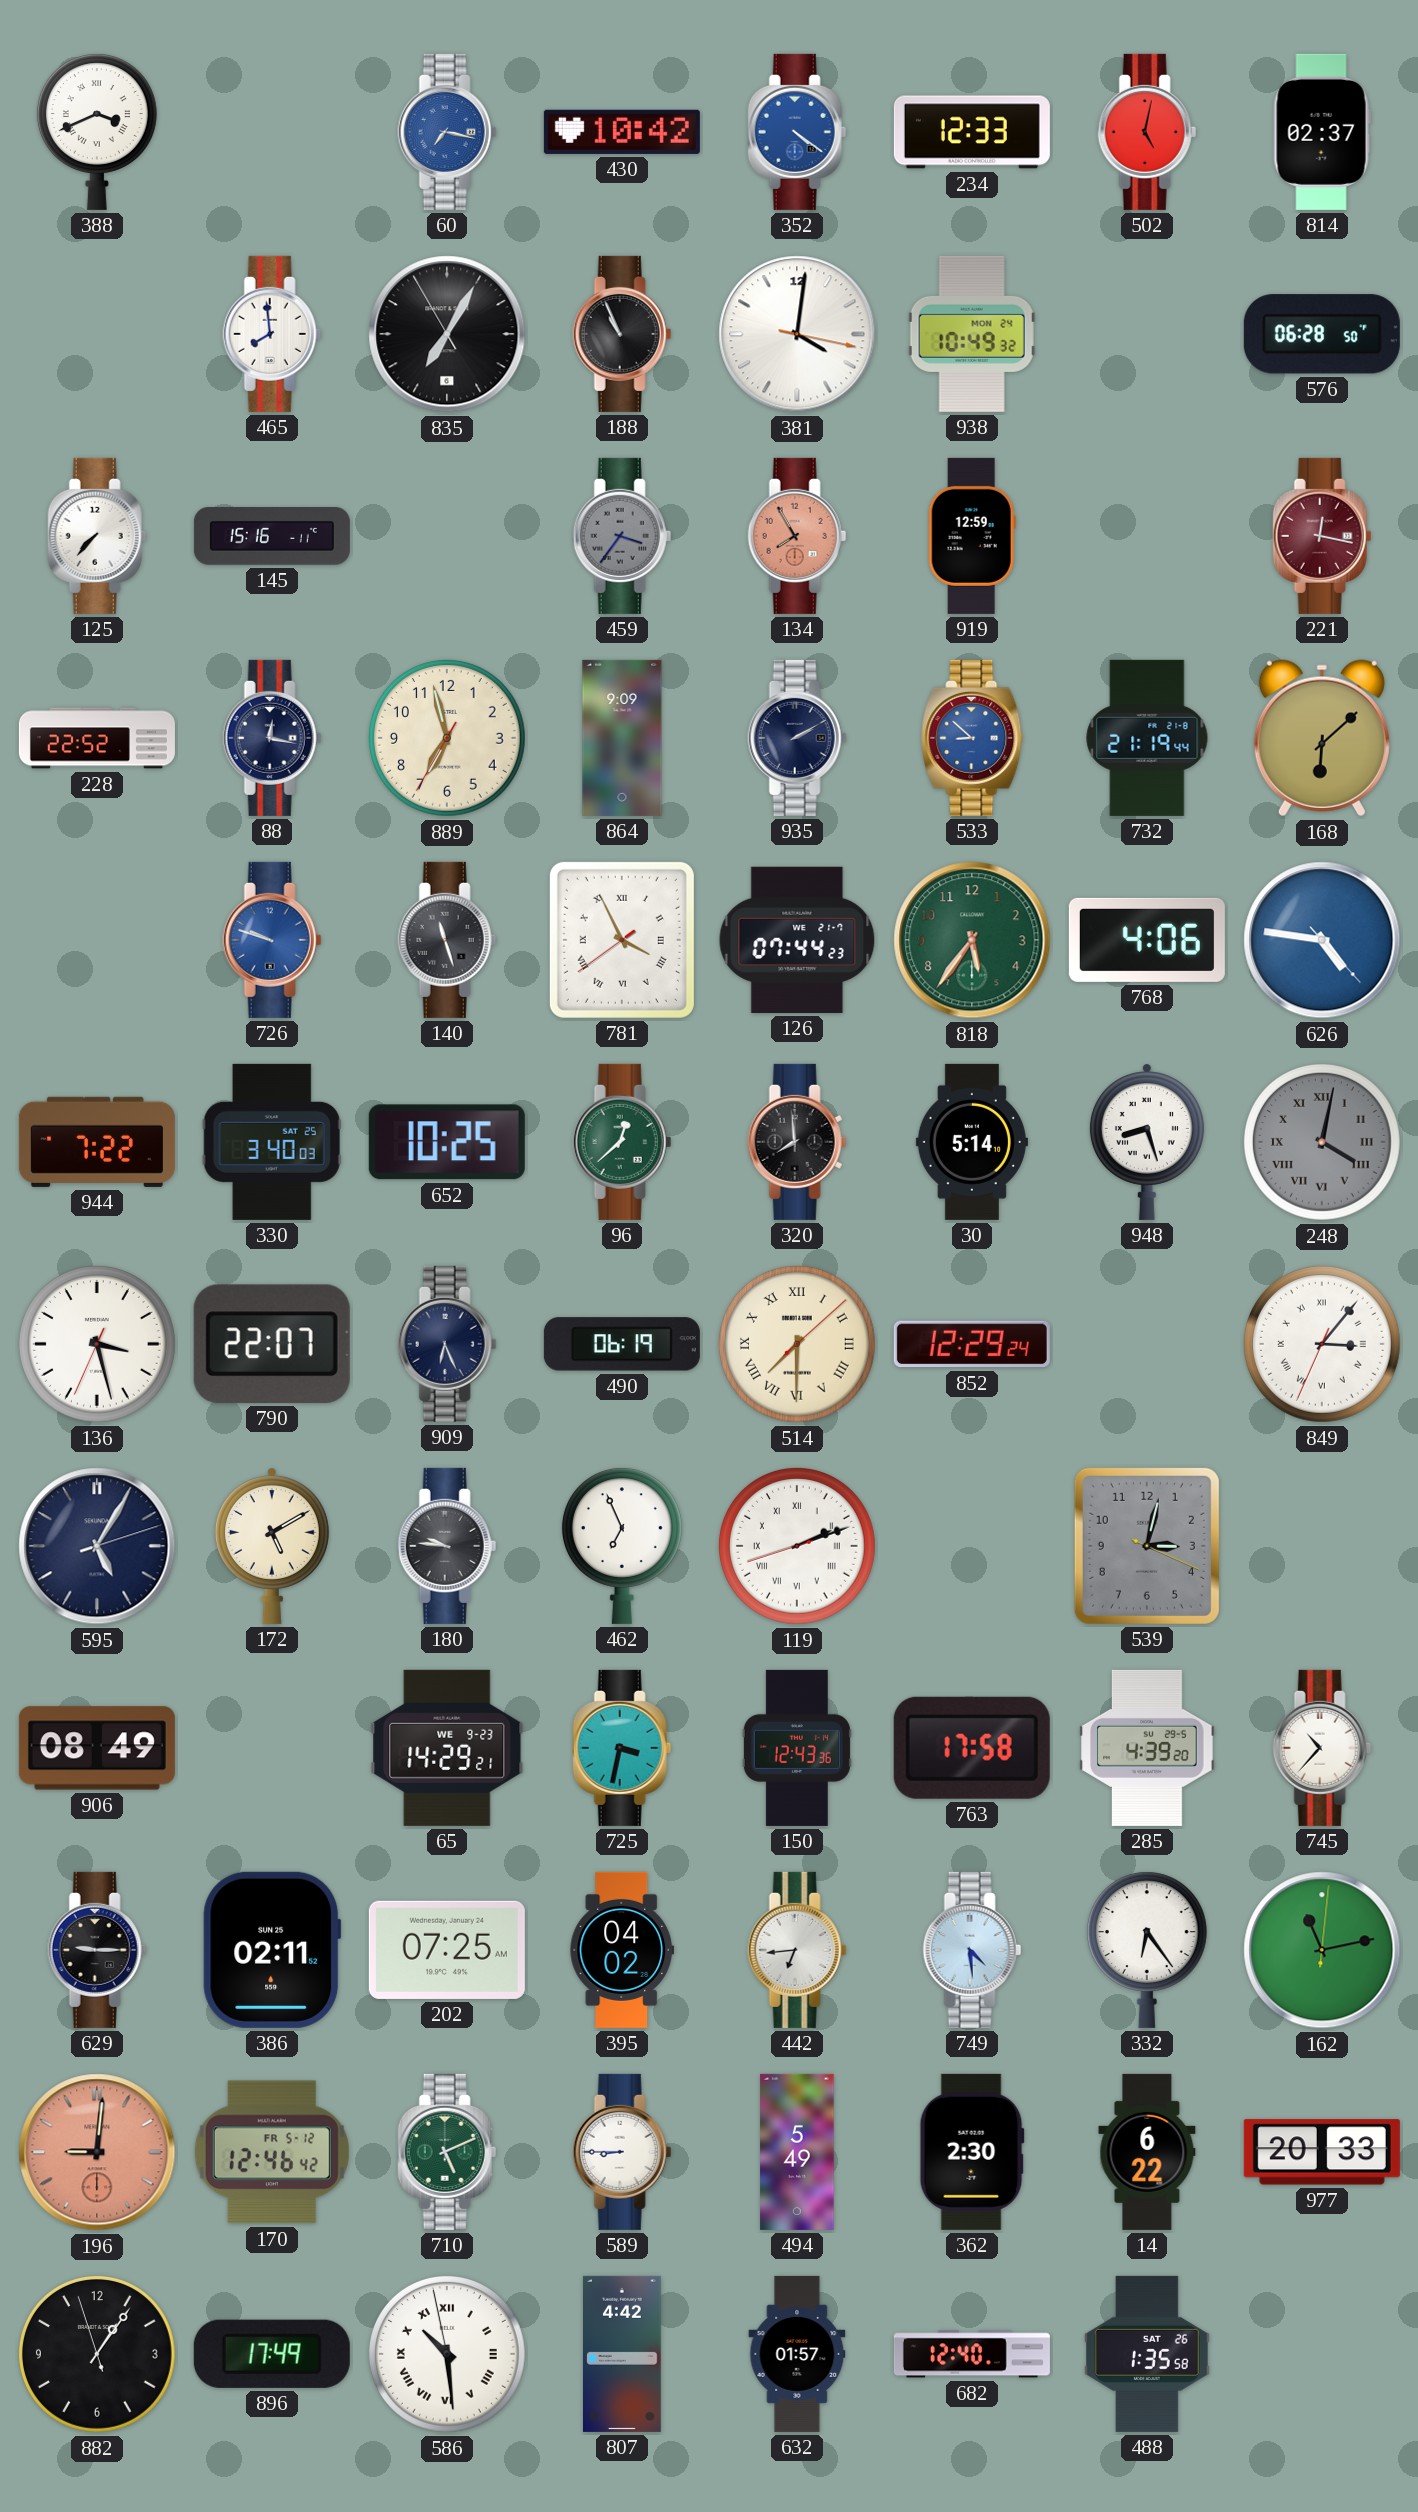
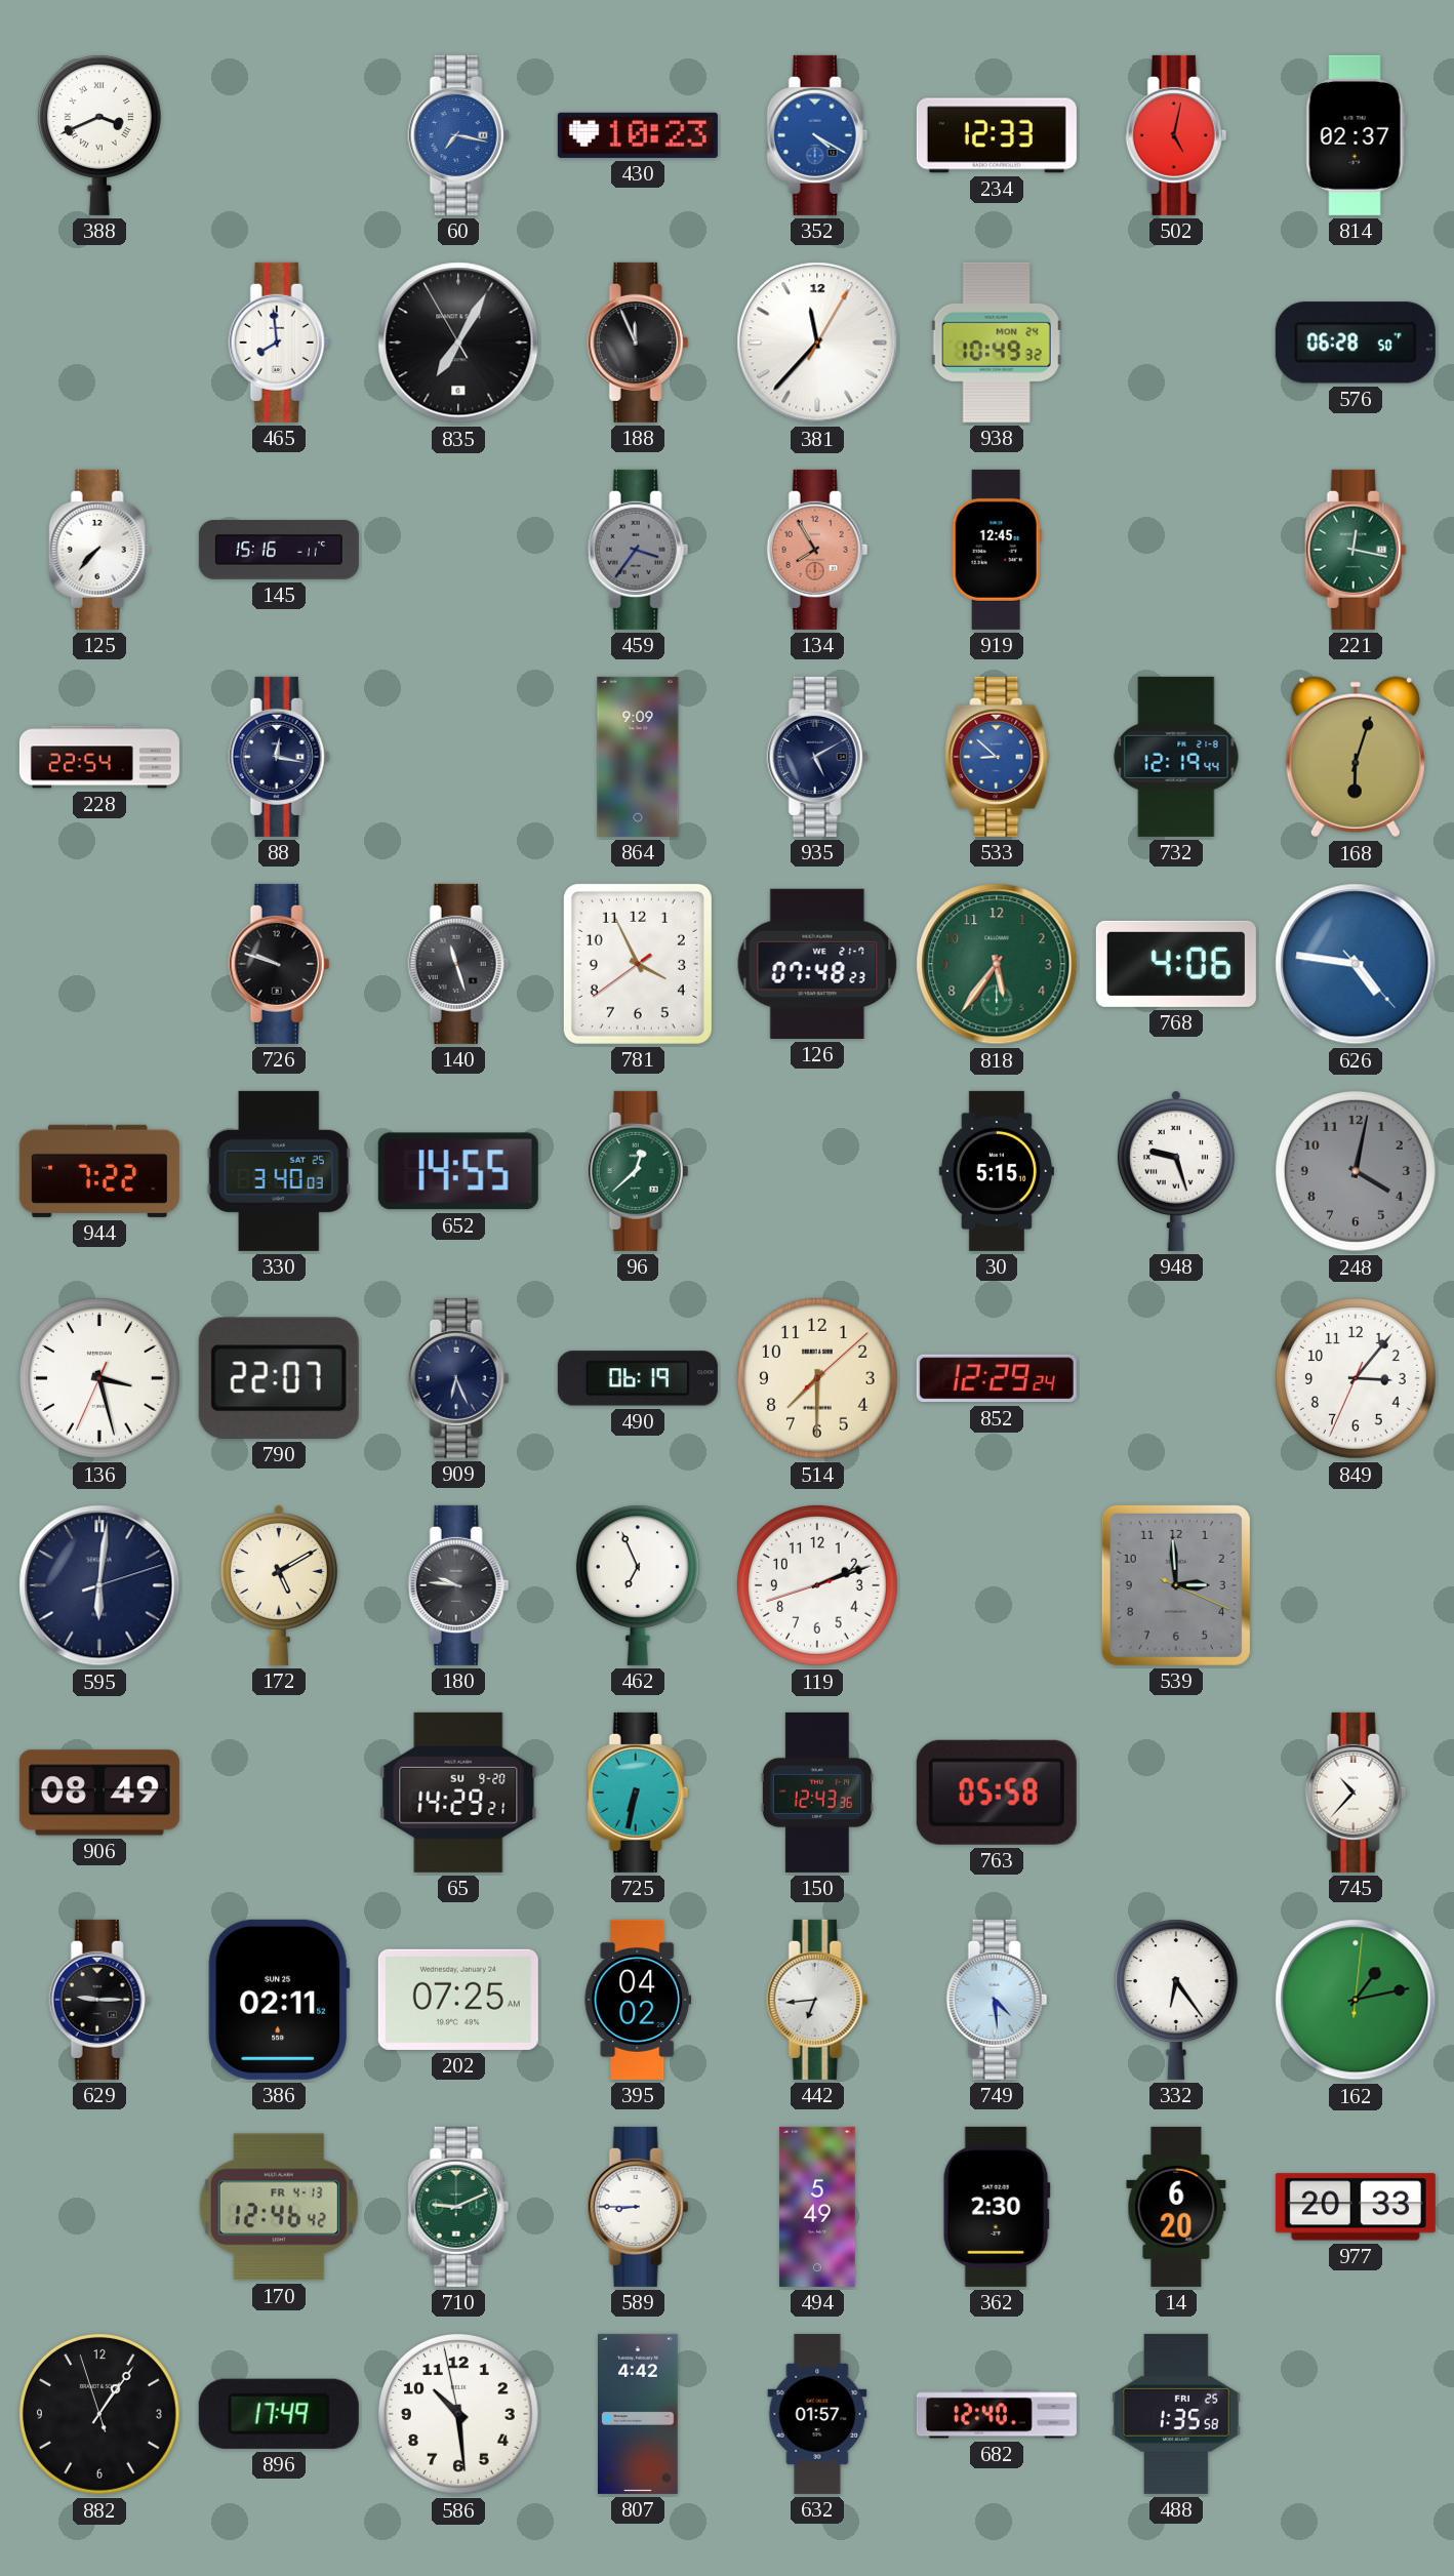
430: 10:42 -> 10:23 (638, 135)
352: 4:21 -> 4:20 (817, 135)
188: 10:56 -> 11:56 (638, 343)
381: 4:01 -> 11:37 (817, 343)
919: 12:59 -> 12:45 (997, 550)
221 dial: burgundy -> green (1356, 550)
228: 22:52 -> 22:54 (99, 757)
889: 6:57 -> none (447, 738)
935: 2:10 -> 5:10 (817, 757)
732: 21:19 -> 12:19 (1176, 757)
168: 6:08 -> 6:03 (1356, 757)
726 dial: blue -> black (279, 964)
781 numerals: Roman -> Arabic (638, 964)
126: 07:44 -> 07:48 (817, 964)
652: 10:25 -> 14:55 (458, 1171)
320: 7:59 -> none (797, 1142)
30: 5:14 -> 5:15 (997, 1171)
948: 8:27 -> 9:27 (1176, 1171)
248 numerals: Roman -> Arabic (1356, 1171)
514 numerals: Roman -> Arabic (817, 1378)
849 numerals: Roman -> Arabic (1356, 1378)
595: 5:05 -> 6:01 (99, 1585)
119 numerals: Roman -> Arabic (817, 1585)
539: 3:02 -> 2:59 (1176, 1585)
65 date: WE 9-23 -> SU 9-20 (458, 1793)
725: 3:32 -> 6:32 (638, 1793)
763: 17:58 -> 05:58 (997, 1793)
285: 4:39 -> none (1147, 1748)
162: 11:13 -> 1:13 (1356, 2000)
196: 9:01 -> none (97, 2152)
170 date: FR 5-12 -> FR 4-13 (279, 2207)
710: 5:11 -> 9:11 (458, 2207)
14: 6:22 -> 6:20 (1176, 2207)
586 numerals: Roman -> Arabic (458, 2414)
488 date: SAT 26 -> FRI 25 (1176, 2414)
